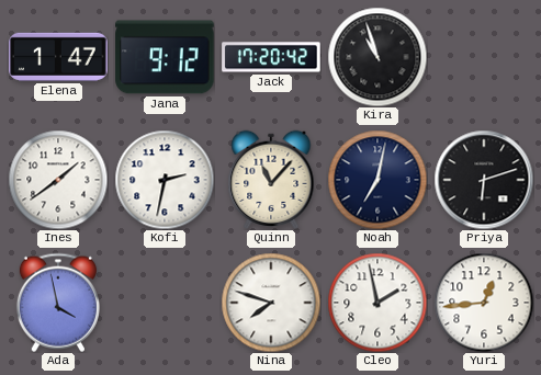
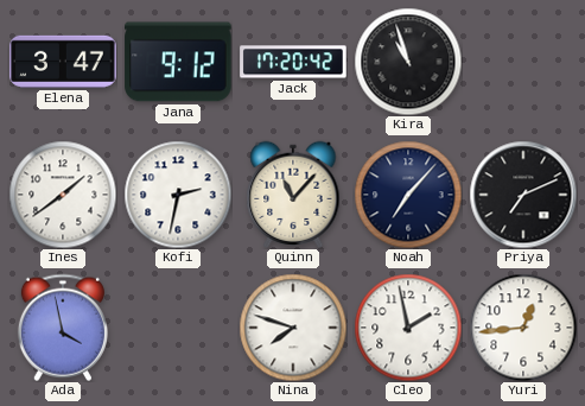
Elena: 1:47 -> 3:47 (63, 62)
Noah: 7:02 -> 7:07 (408, 195)
Priya: 6:12 -> 7:11 (523, 195)
